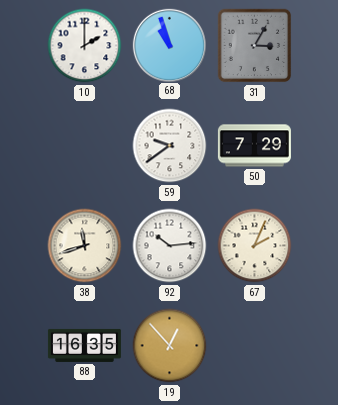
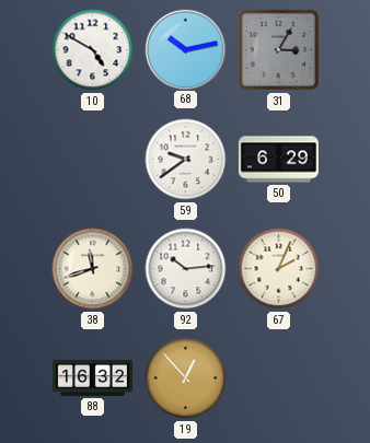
10: 2:00 -> 4:50 (93, 50)
68: 10:57 -> 10:13 (185, 49)
50: 7:29 -> 6:29 (278, 160)
88: 16:35 -> 16:32 (92, 377)
